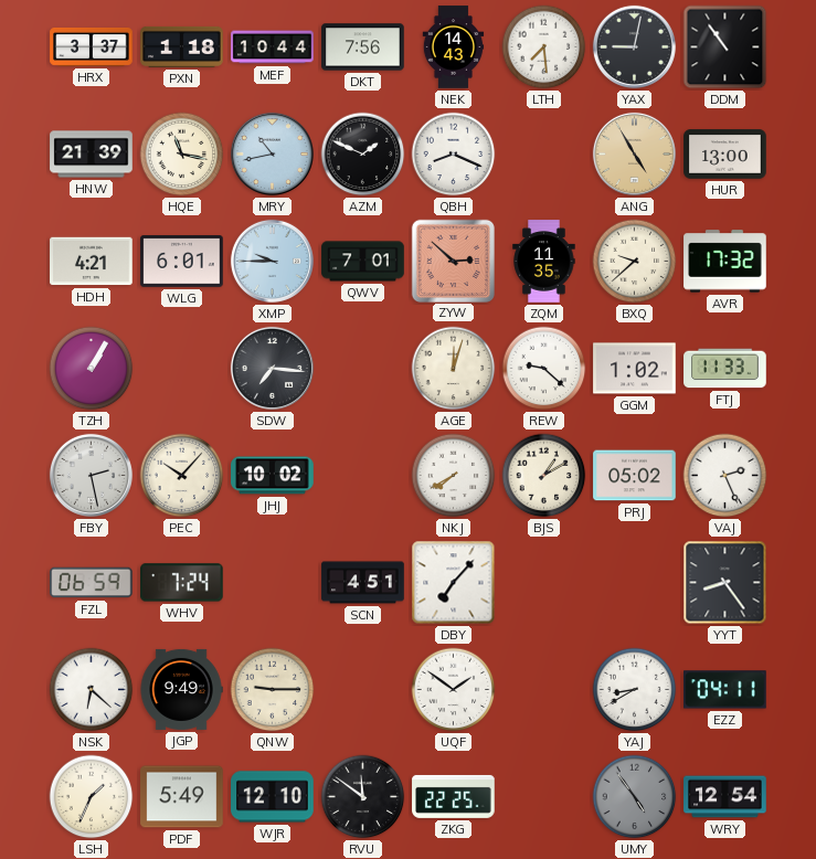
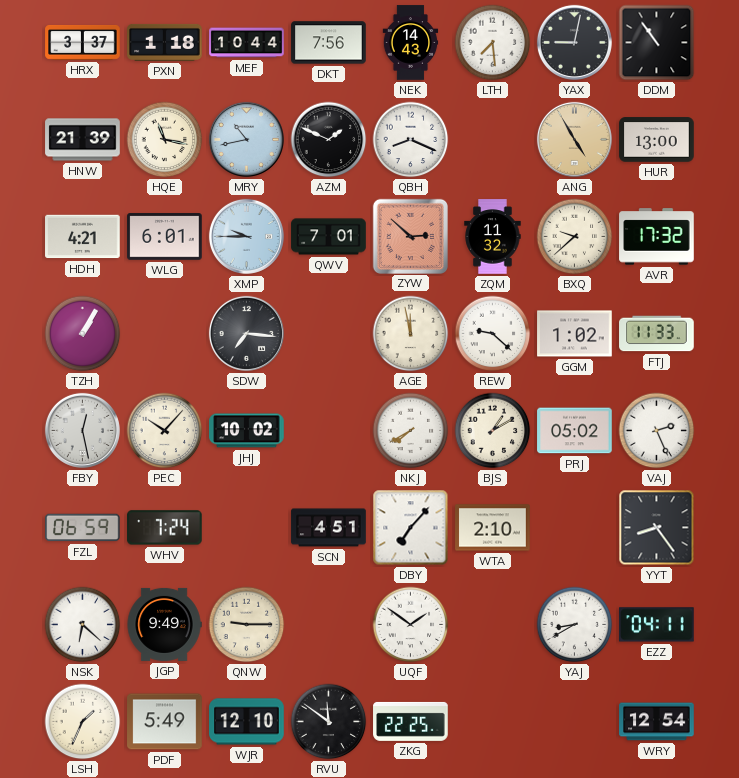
ZQM: 11:35 -> 11:32 (493, 237)
AGE: 12:03 -> 11:58 (411, 334)
FBY: 2:28 -> 12:28 (82, 430)
WTA: none -> 2:10 (493, 528)
UMY: 4:54 -> none (635, 797)
